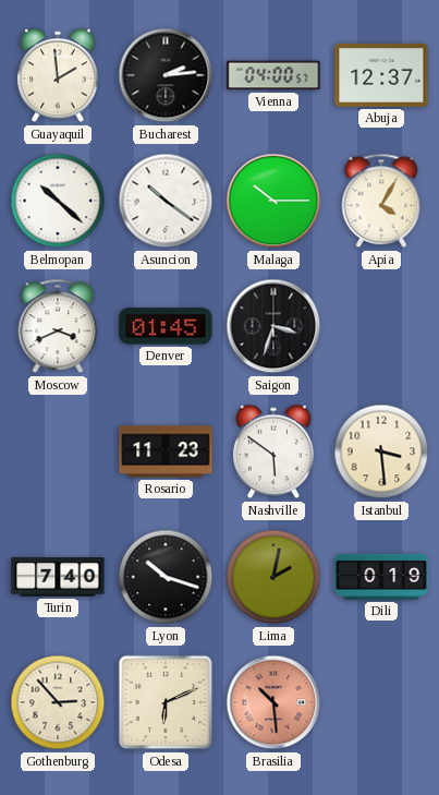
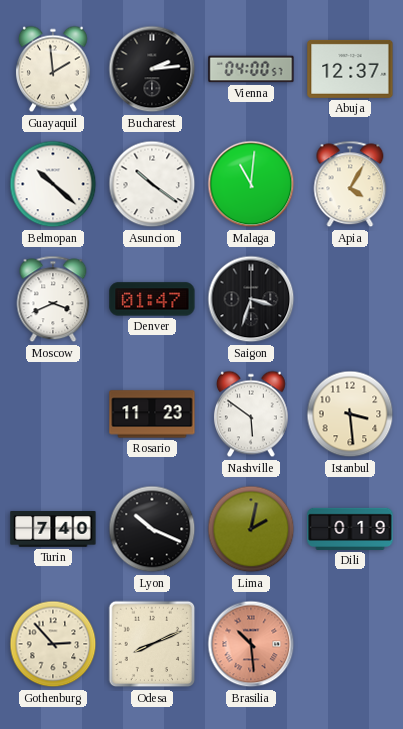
Malaga: 10:15 -> 11:01 (251, 184)
Denver: 01:45 -> 01:47 (152, 299)
Lyon: 10:18 -> 10:19 (152, 529)
Odesa: 6:11 -> 8:11 (152, 644)
